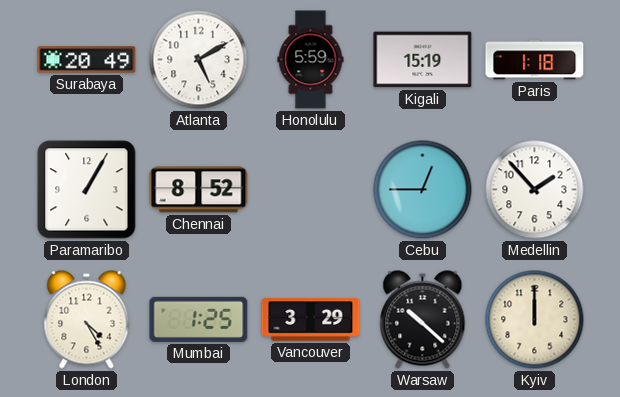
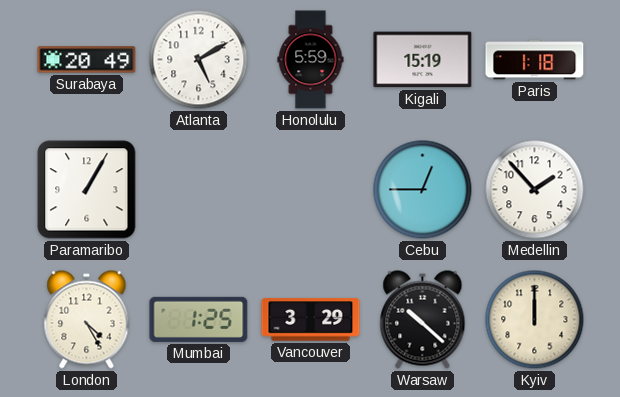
Chennai: 8:52 -> none (199, 190)
